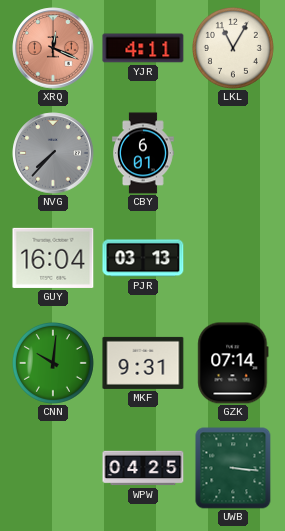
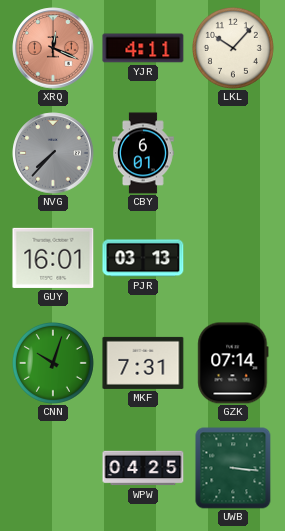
LKL: 11:05 -> 10:07 (233, 48)
GUY: 16:04 -> 16:01 (53, 258)
CNN: 10:01 -> 10:03 (53, 363)
MKF: 9:31 -> 7:31 (143, 363)
